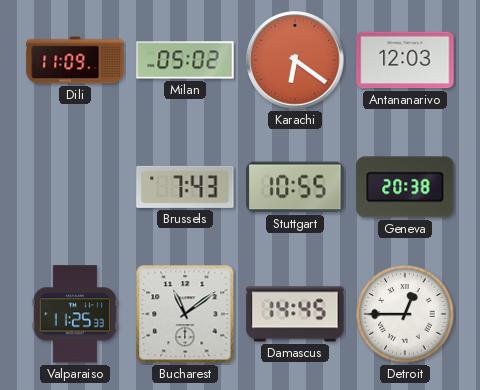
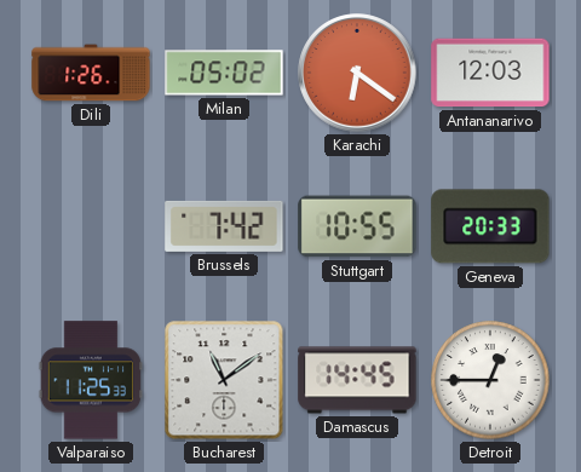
Dili: 11:09 -> 1:26 (91, 73)
Brussels: 7:43 -> 7:42 (224, 226)
Geneva: 20:38 -> 20:33 (490, 226)
